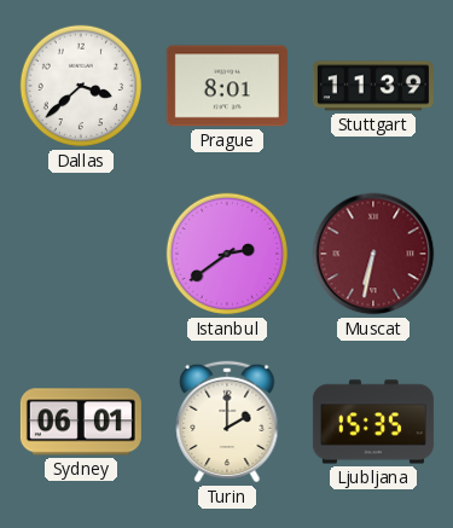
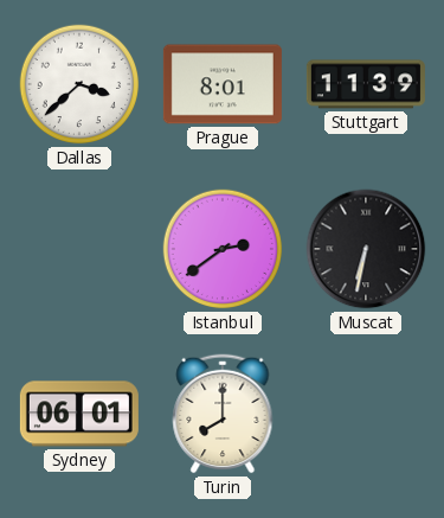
Muscat dial: burgundy -> black (366, 249)
Turin: 2:00 -> 8:00 (223, 414)
Ljubljana: 15:35 -> none (373, 422)
